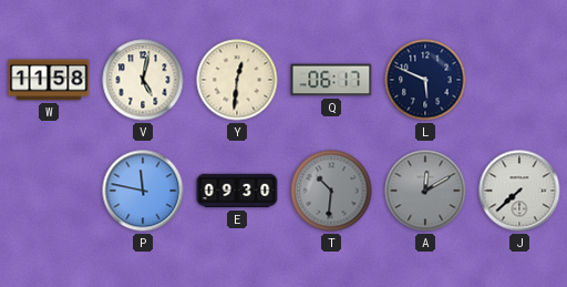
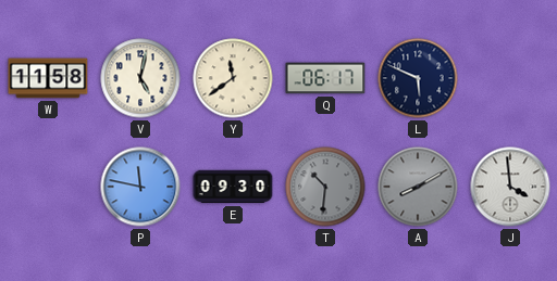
Y: 12:31 -> 11:39 (233, 78)
A: 12:10 -> 8:10 (418, 187)
J: 7:38 -> 3:59 (510, 187)
